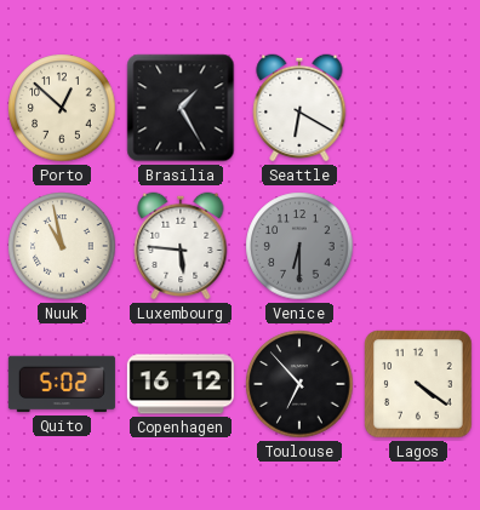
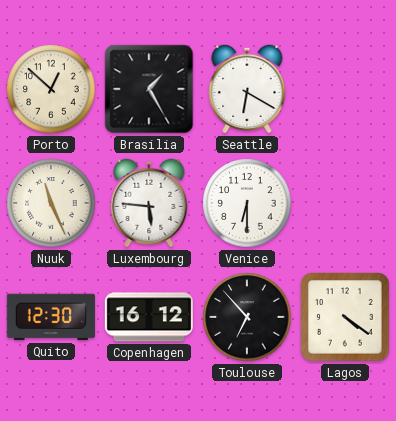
Nuuk: 10:58 -> 11:26 (51, 203)
Venice dial: grey -> white (247, 203)
Quito: 5:02 -> 12:30 (51, 317)
